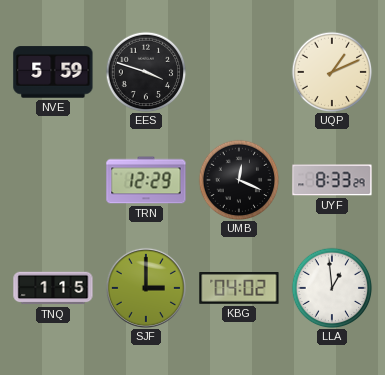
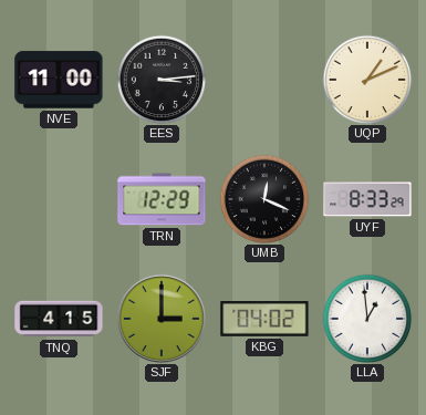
NVE: 5:59 -> 11:00 (59, 80)
EES: 3:48 -> 3:14 (162, 80)
TNQ: 1:15 -> 4:15 (59, 319)
